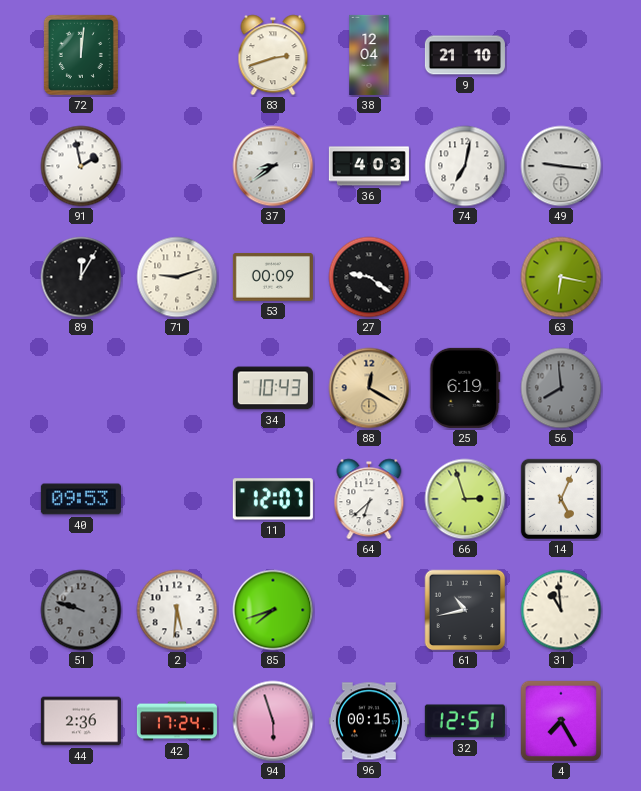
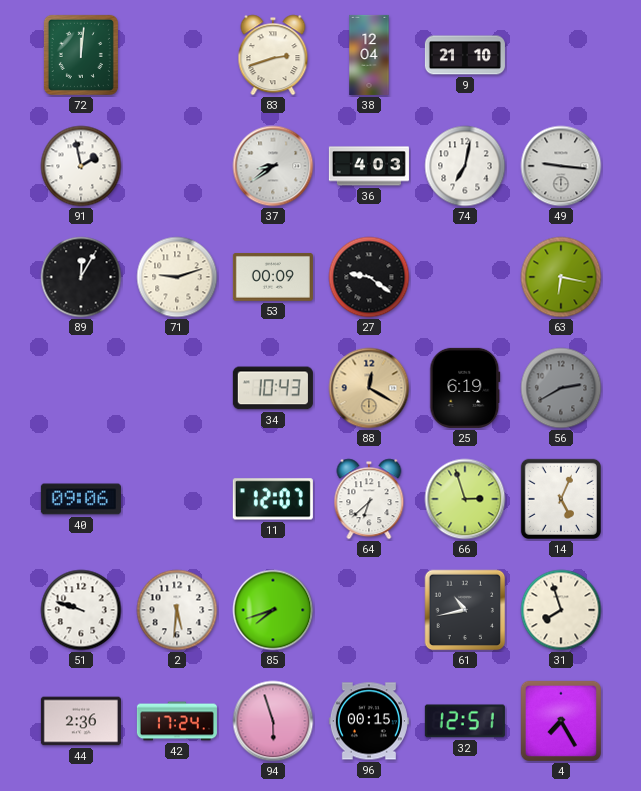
56: 7:59 -> 2:40 (561, 388)
40: 09:53 -> 09:06 (81, 499)
51 dial: grey -> white (81, 610)
31: 10:59 -> 7:57 (561, 610)
